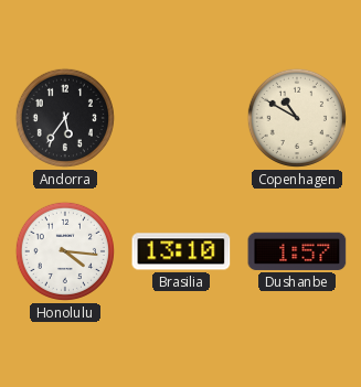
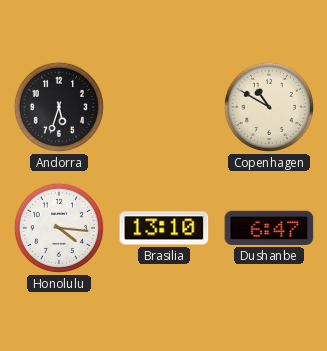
Andorra: 5:36 -> 5:33 (59, 107)
Dushanbe: 1:57 -> 6:47 (269, 228)
